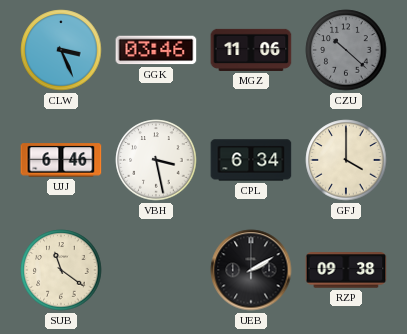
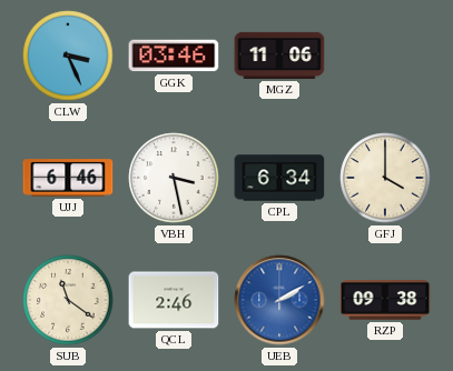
CZU: 10:22 -> none (346, 50)
QCL: none -> 2:46 (174, 300)
UEB dial: black -> blue (279, 300)
